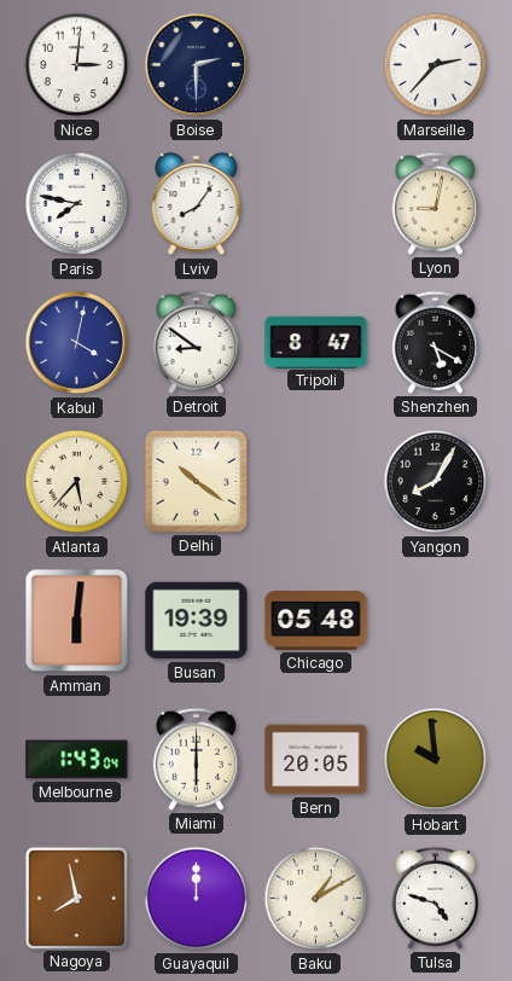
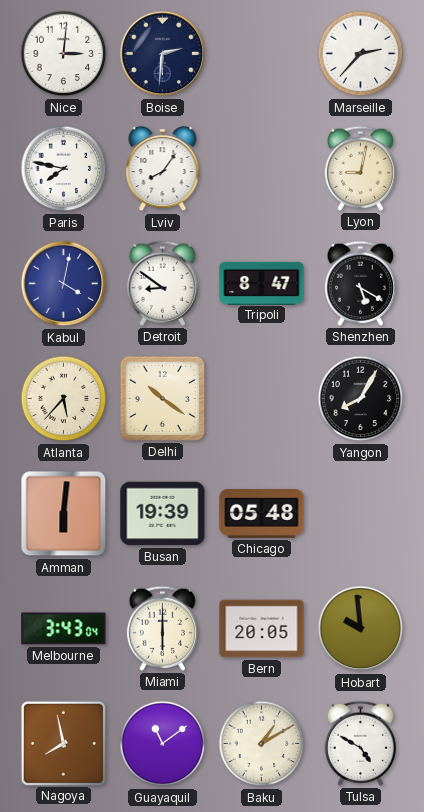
Boise: 2:30 -> 2:31 (163, 54)
Melbourne: 1:43 -> 3:43 (64, 629)
Guayaquil: 12:00 -> 11:09 (163, 744)
Tulsa: 4:48 -> 4:50 (360, 743)
